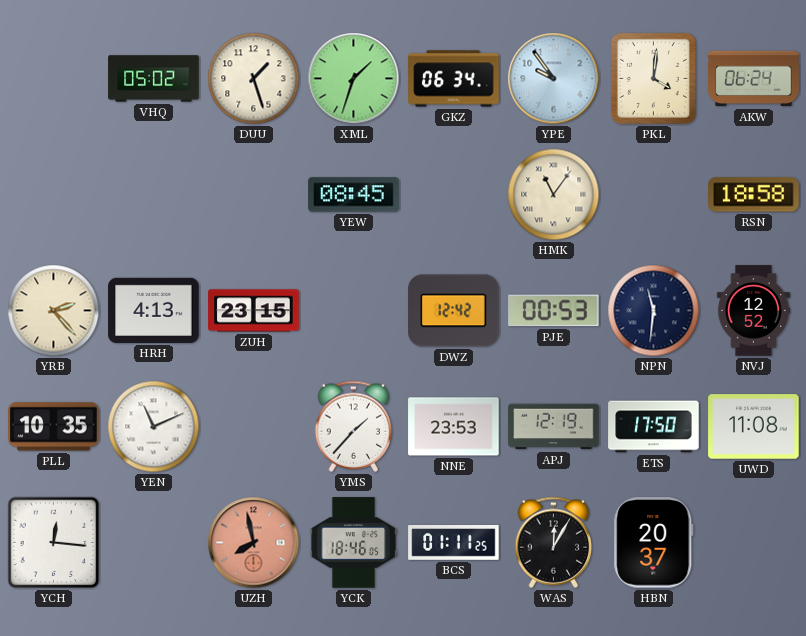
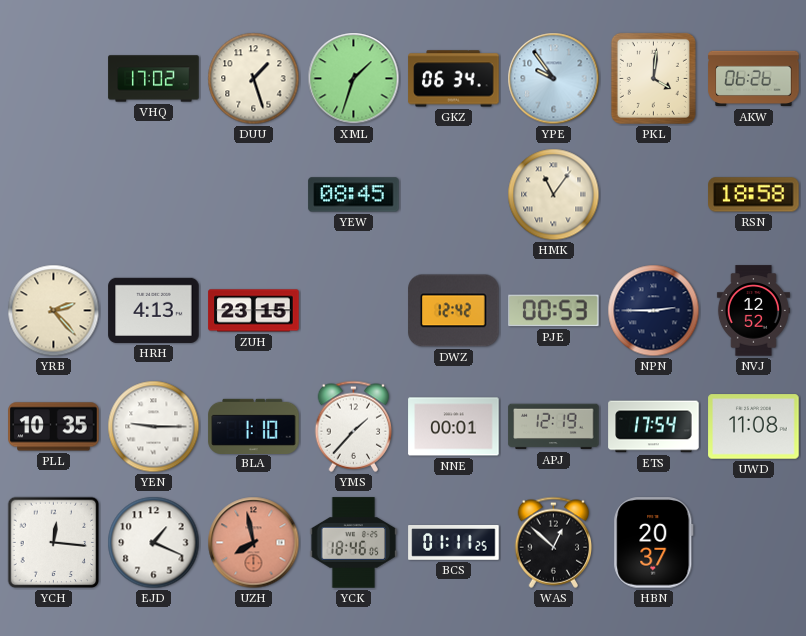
VHQ: 05:02 -> 17:02 (154, 79)
AKW: 06:24 -> 06:26 (754, 79)
NPN: 11:31 -> 2:45 (654, 311)
YEN: 11:11 -> 9:15 (154, 427)
BLA: none -> 1:10 (254, 426)
NNE: 23:53 -> 00:01 (454, 427)
ETS: 17:50 -> 17:54 (654, 427)
EJD: none -> 1:19 (154, 543)
WAS: 12:05 -> 12:52 (554, 542)
